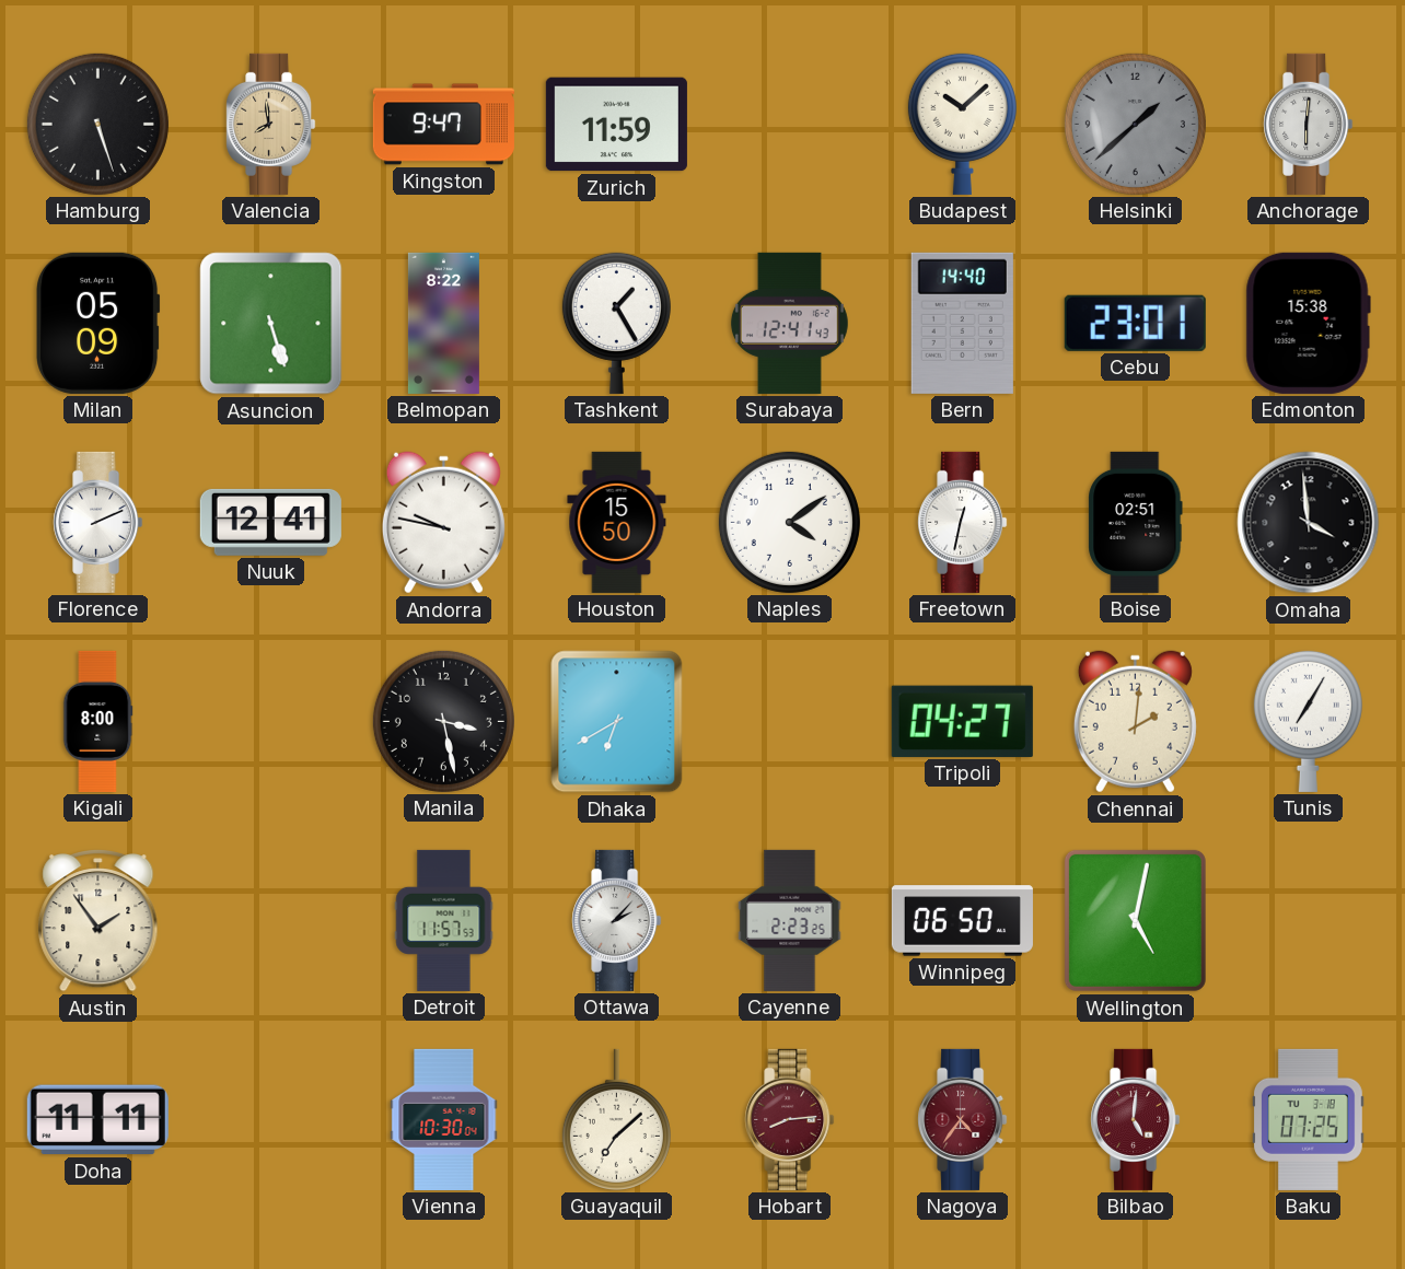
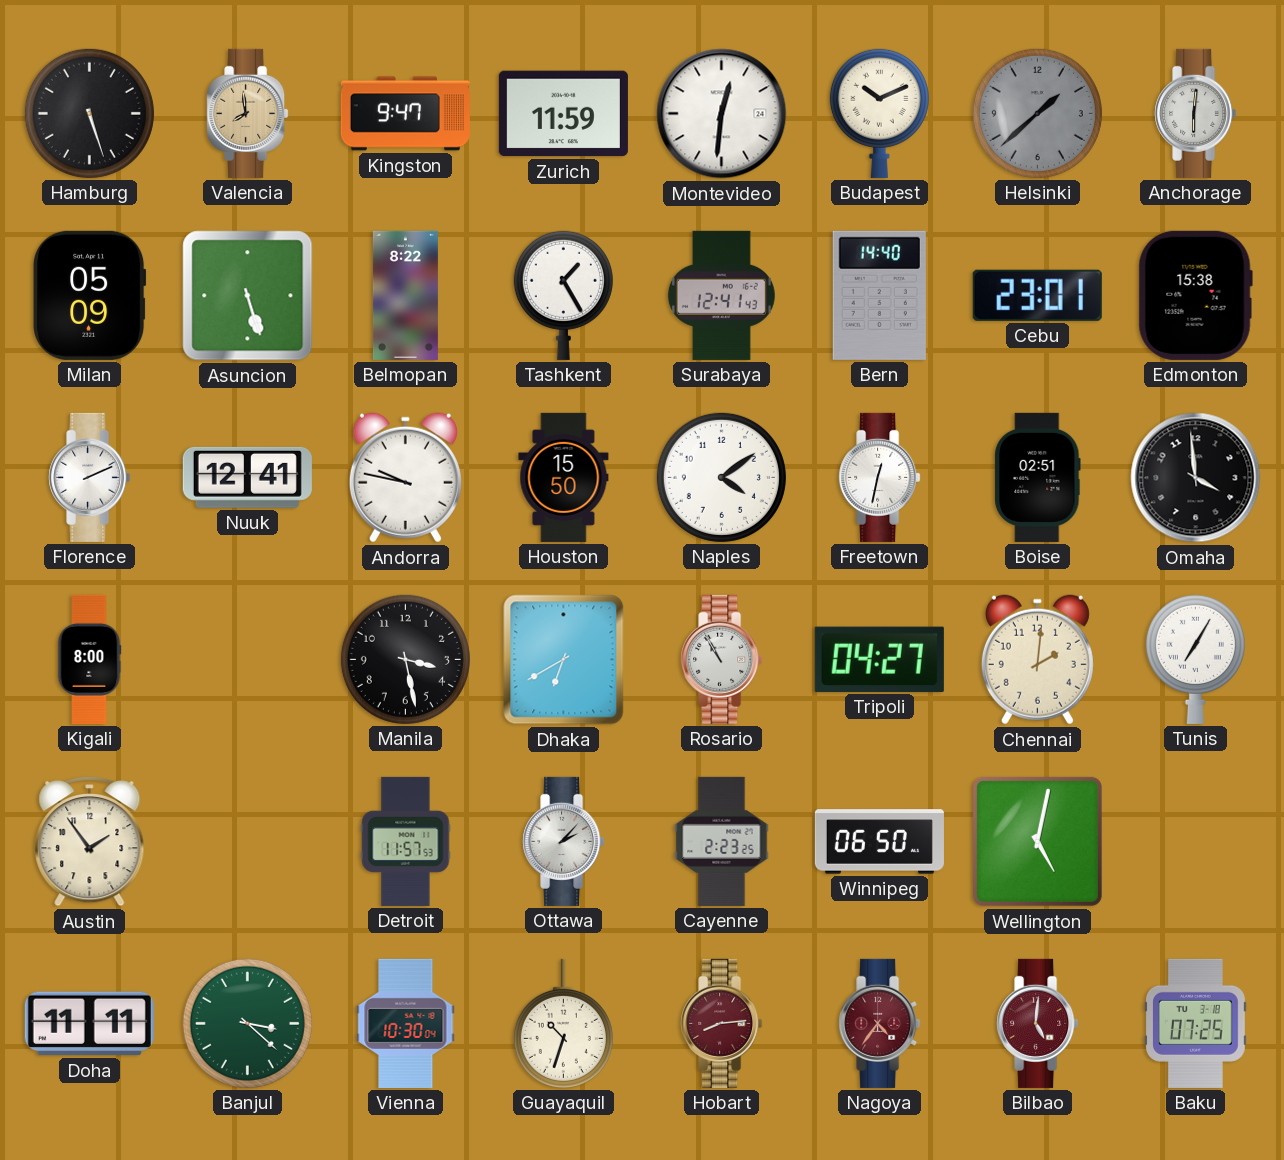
Montevideo: none -> 12:31 (722, 114)
Budapest: 10:08 -> 10:11 (879, 113)
Rosario: none -> 10:55 (722, 659)
Banjul: none -> 3:22 (247, 1023)
Guayaquil: 7:08 -> 10:33 (563, 1023)
